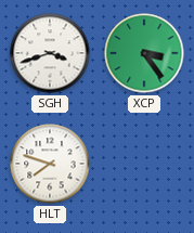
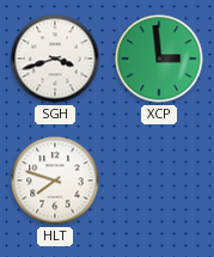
XCP: 3:24 -> 2:59 (159, 59)
